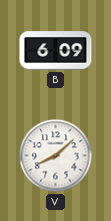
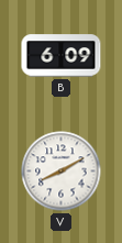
V: 8:08 -> 8:10 (62, 172)
